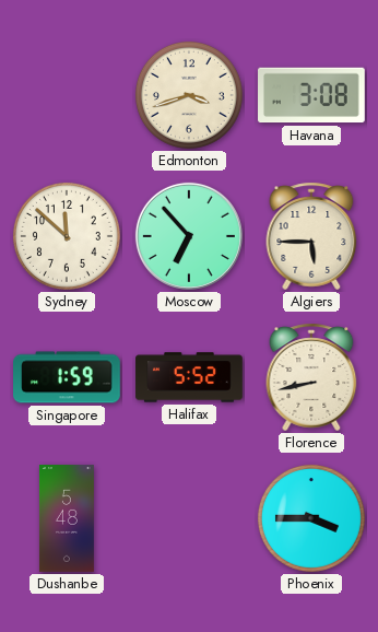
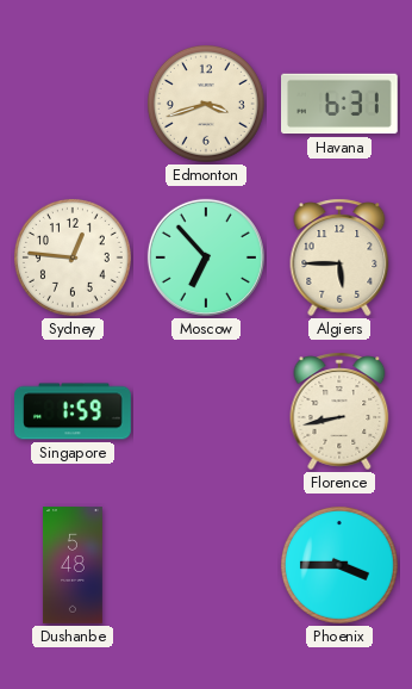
Havana: 3:08 -> 6:31 (341, 104)
Sydney: 11:52 -> 12:46 (73, 257)
Halifax: 5:52 -> none (189, 377)
